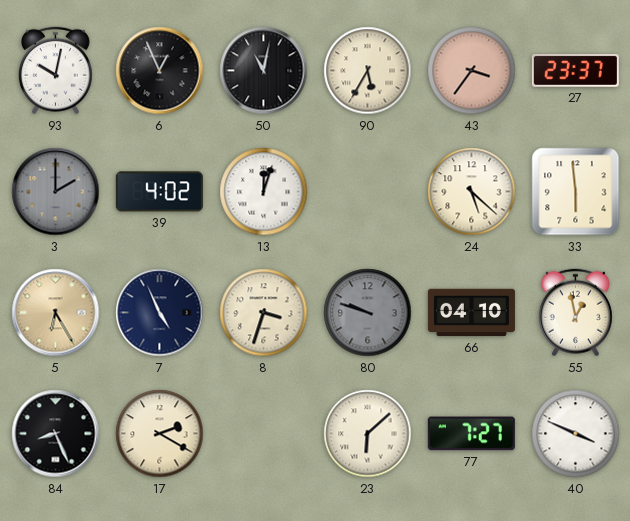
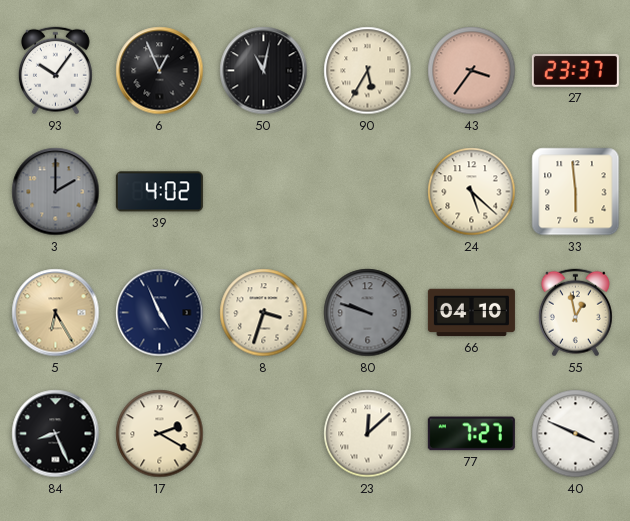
93: 10:02 -> 10:06 (55, 71)
13: 12:03 -> none (264, 192)
23: 6:08 -> 12:08 (368, 434)
